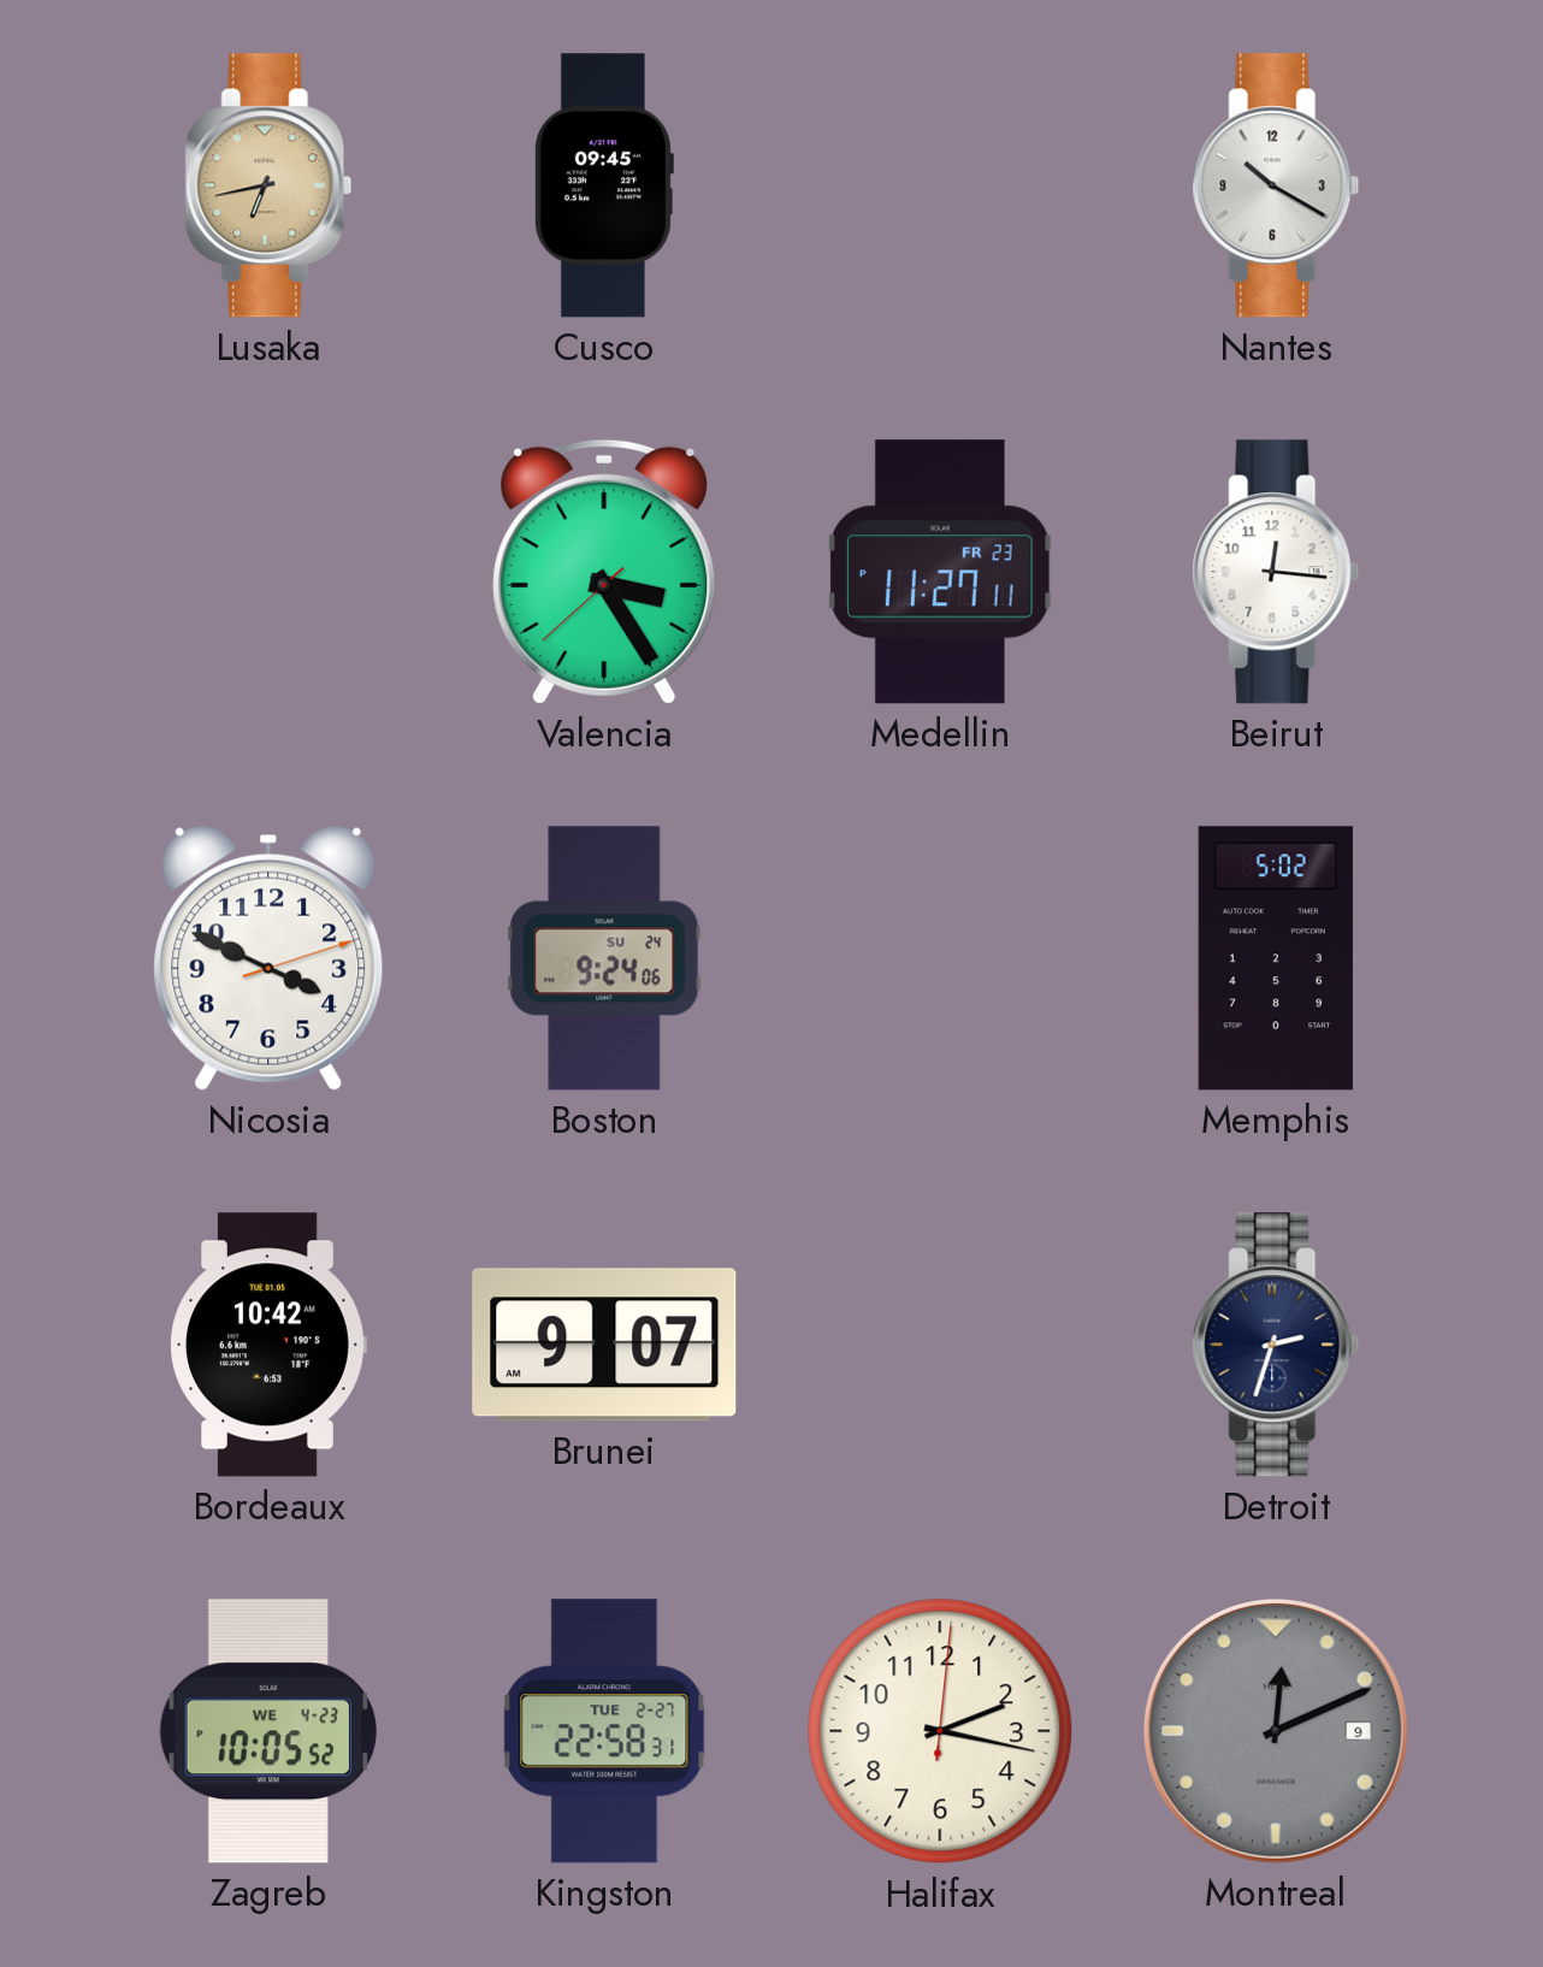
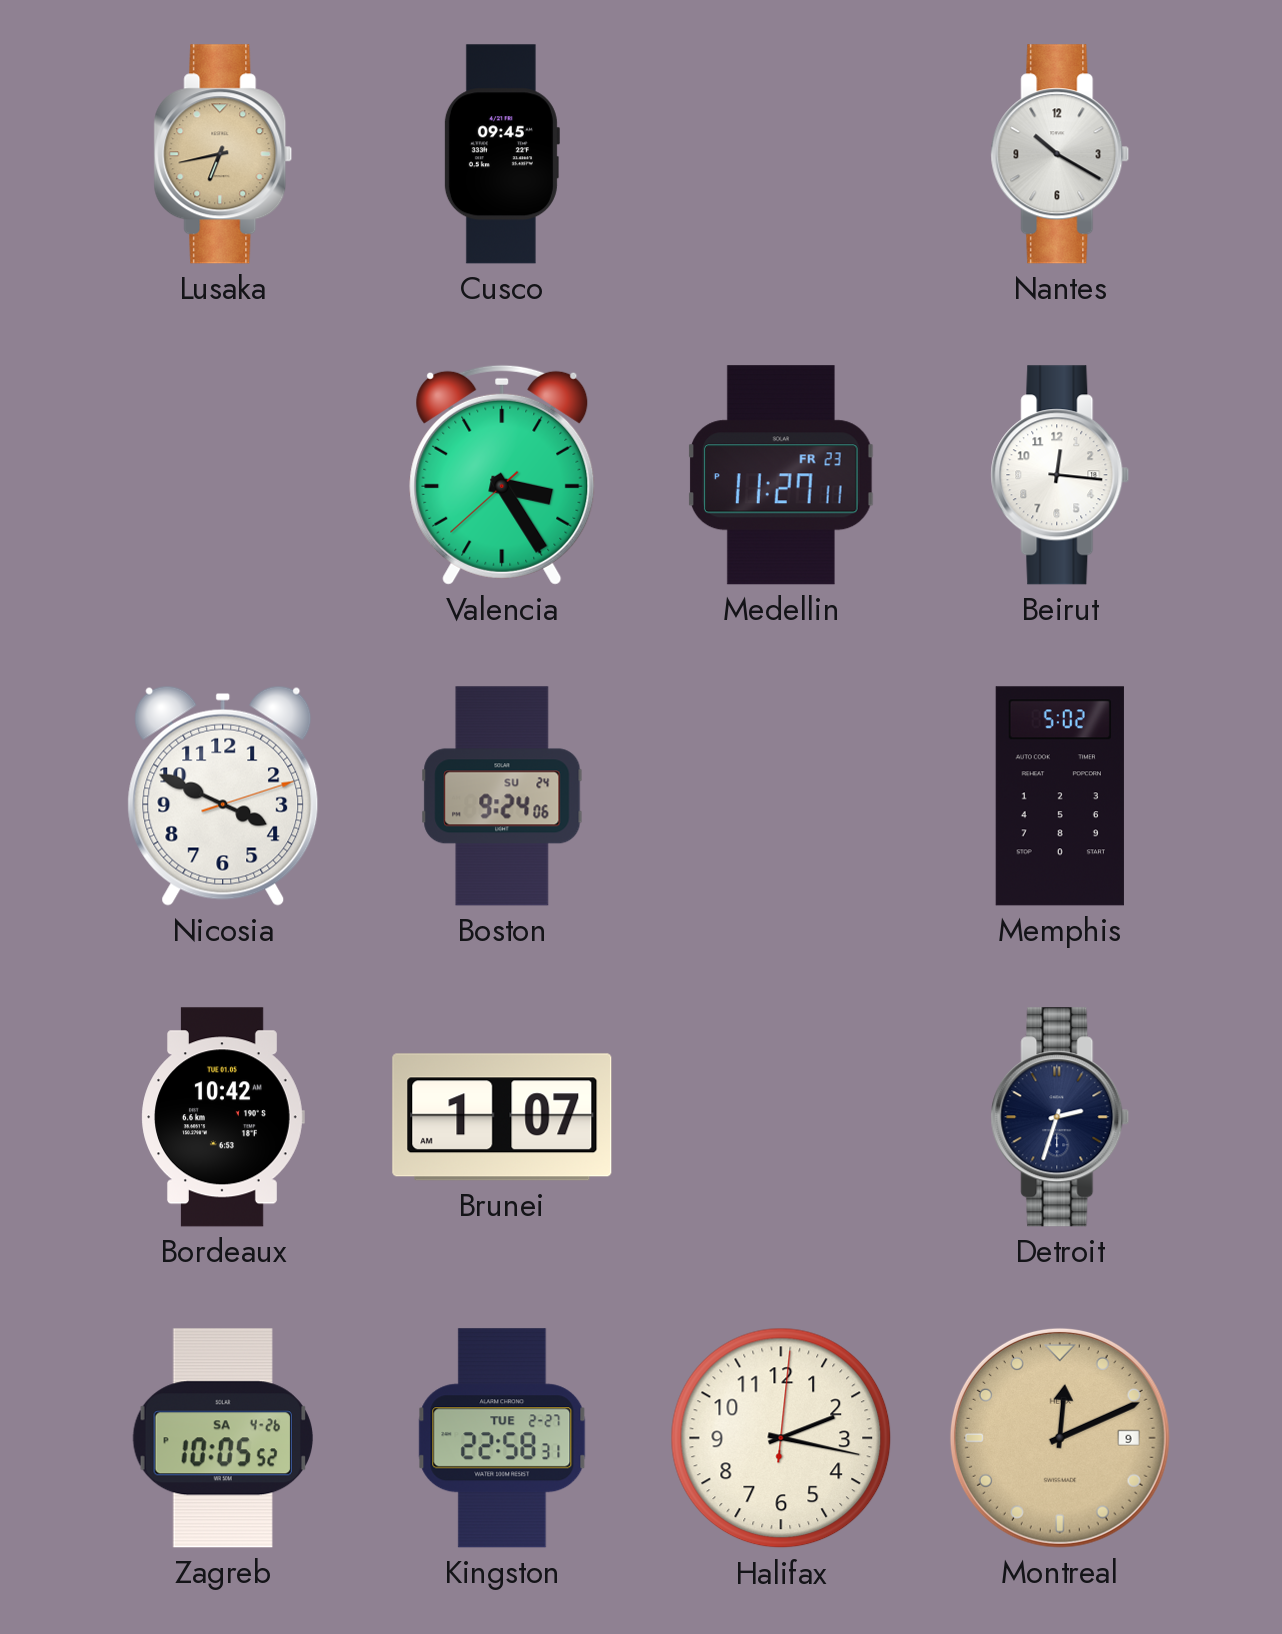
Brunei: 9:07 -> 1:07 (502, 1117)
Zagreb date: WE 4-23 -> SA 4-26 (223, 1438)
Montreal dial: grey -> champagne (1060, 1438)
